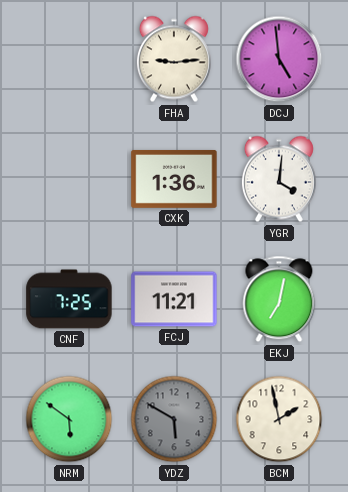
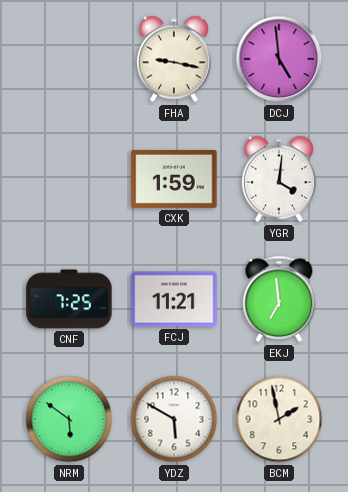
FHA: 9:14 -> 9:17 (174, 59)
CXK: 1:36 -> 1:59 (174, 179)
EKJ: 7:02 -> 6:59 (279, 299)
YDZ dial: grey -> white (174, 419)
